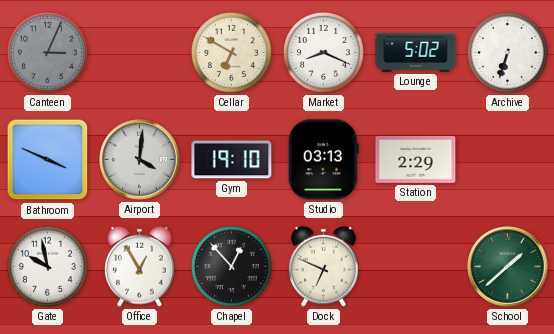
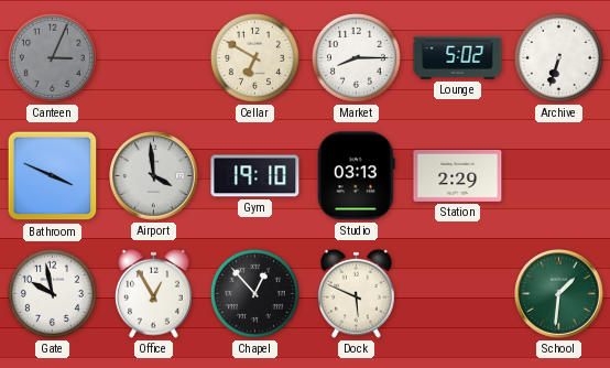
Market: 8:19 -> 8:15 (356, 57)
Airport: 4:01 -> 3:59 (154, 176)
Dock: 6:49 -> 5:49 (357, 293)
School: 1:38 -> 1:31 (559, 294)
